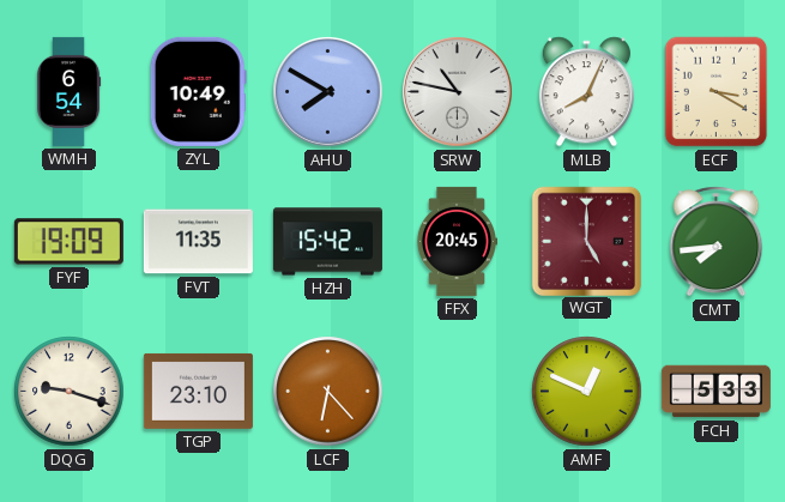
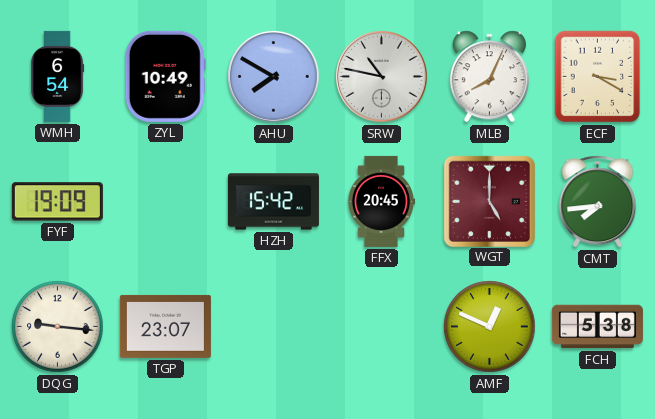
FVT: 11:35 -> none (198, 242)
DQG: 9:18 -> 9:16 (58, 327)
TGP: 23:10 -> 23:07 (165, 326)
LCF: 6:23 -> none (328, 392)
FCH: 5:33 -> 5:38 (597, 327)
